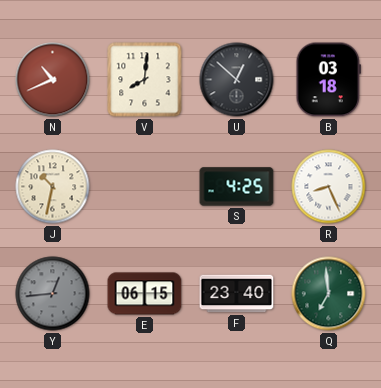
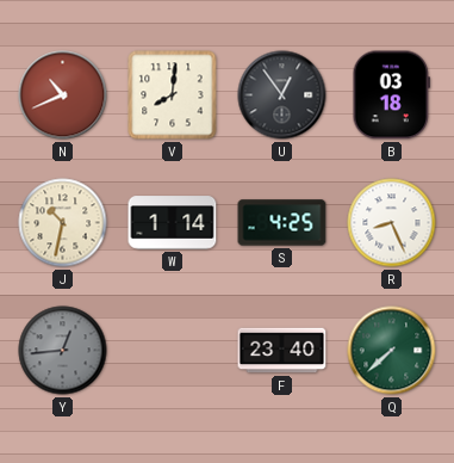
U: 12:52 -> 12:54 (282, 95)
W: none -> 1:14 (173, 223)
E: 06:15 -> none (145, 294)
Q: 6:59 -> 7:38 (392, 351)
